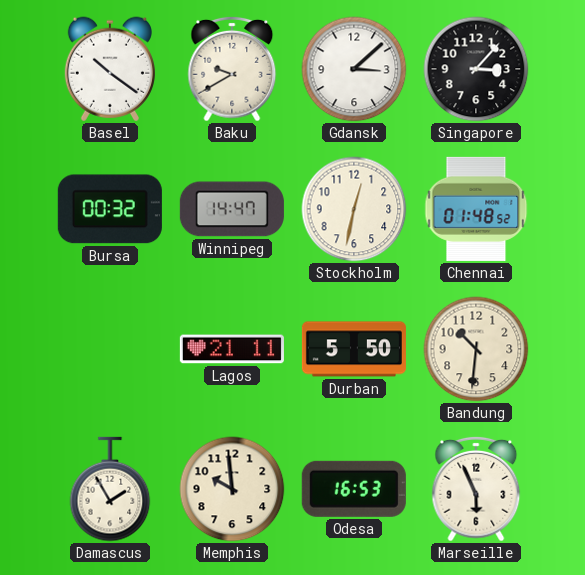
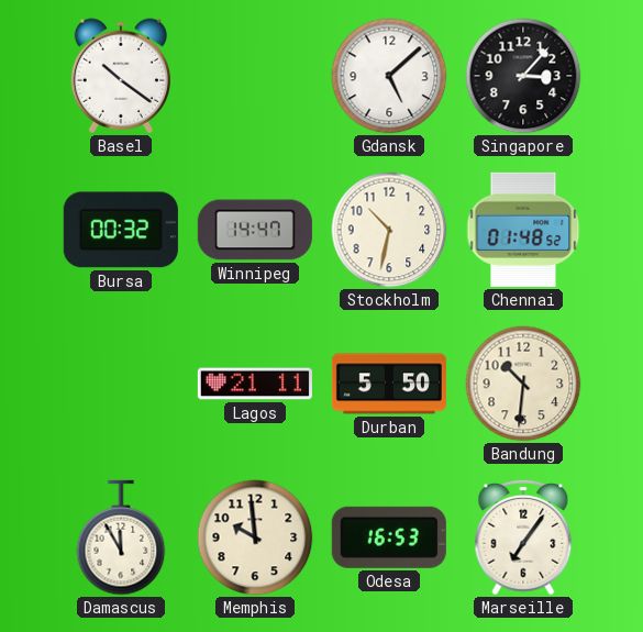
Baku: 9:40 -> none (232, 69)
Gdansk: 3:08 -> 5:08 (389, 76)
Stockholm: 12:32 -> 10:32 (389, 230)
Damascus: 1:55 -> 11:55 (121, 537)
Marseille: 5:56 -> 7:06 (523, 537)
